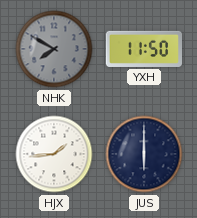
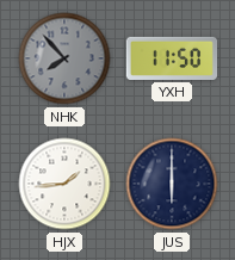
NHK: 7:50 -> 7:53 (64, 58)
